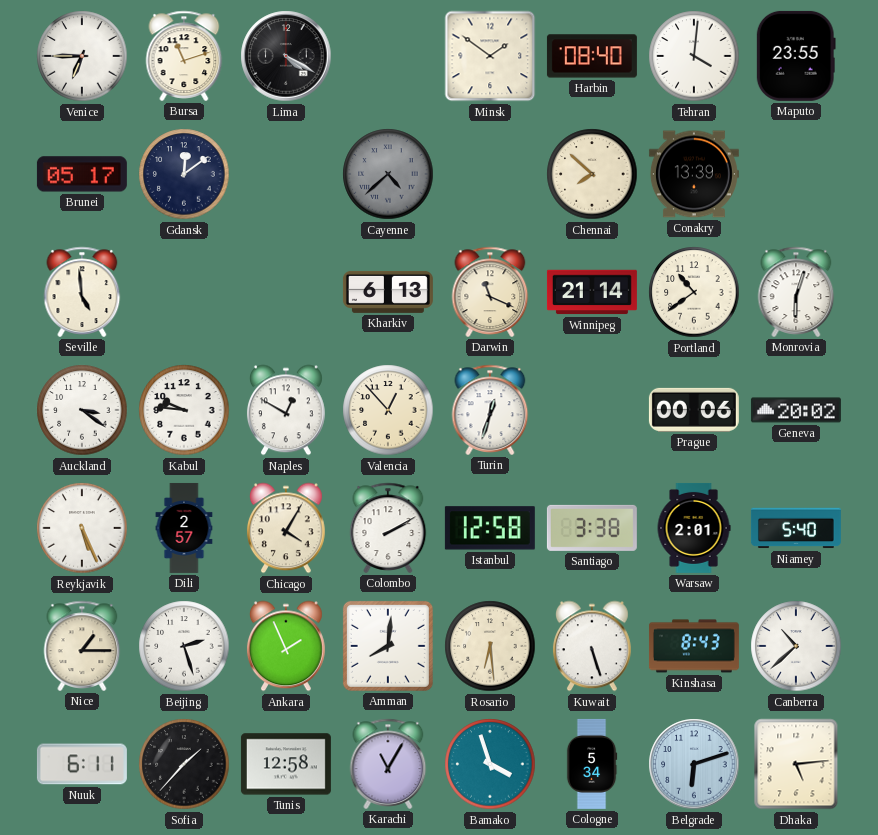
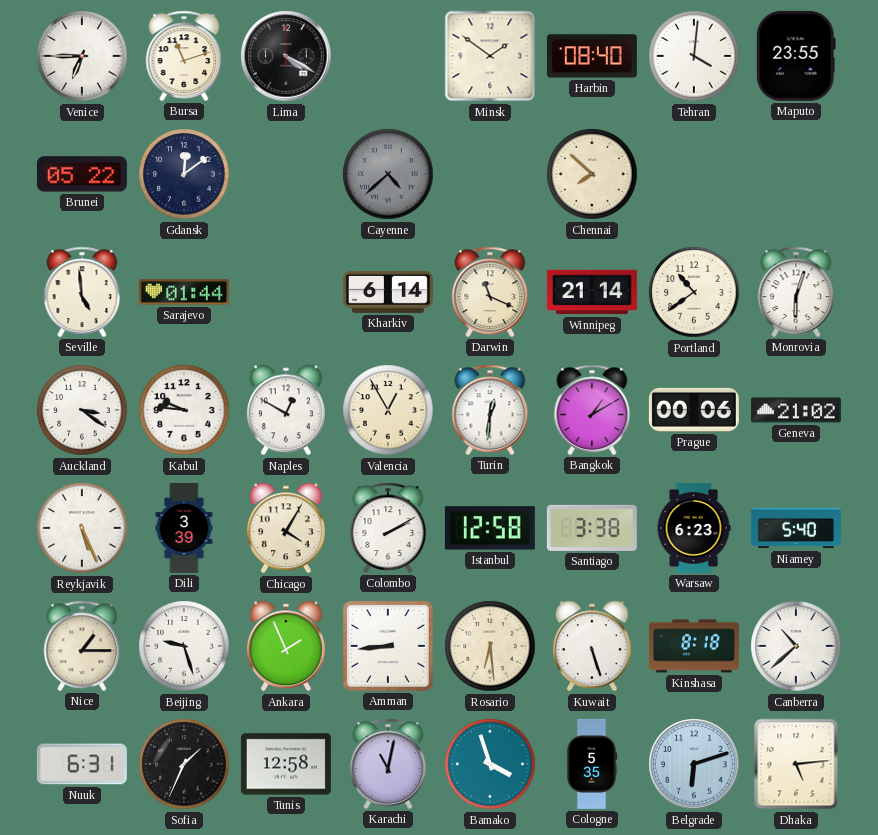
Brunei: 05:17 -> 05:22 (82, 174)
Conakry: 13:39 -> none (694, 174)
Sarajevo: none -> 01:44 (184, 292)
Kharkiv: 6:13 -> 6:14 (388, 292)
Valencia: 12:53 -> 12:55 (388, 410)
Turin: 12:33 -> 12:31 (490, 410)
Bangkok: none -> 1:10 (592, 410)
Geneva: 20:02 -> 21:02 (796, 410)
Dili: 2:57 -> 3:39 (184, 528)
Warsaw: 2:01 -> 6:23 (694, 528)
Beijing: 2:27 -> 9:27 (184, 646)
Amman: 8:01 -> 8:44 (388, 646)
Kinshasa: 8:43 -> 8:18 (694, 646)
Nuuk: 6:11 -> 6:31 (82, 764)
Sofia: 1:37 -> 1:34 (184, 764)
Karachi: 11:05 -> 11:02 (388, 764)
Cologne: 5:34 -> 5:35 (592, 764)
